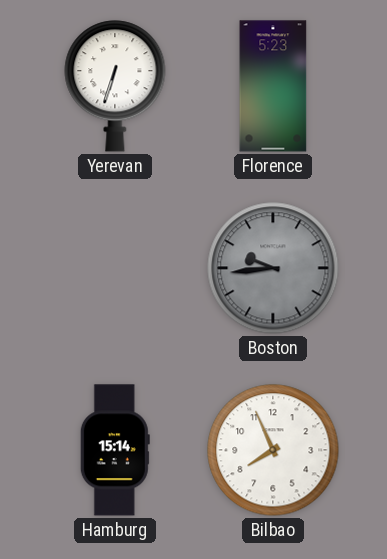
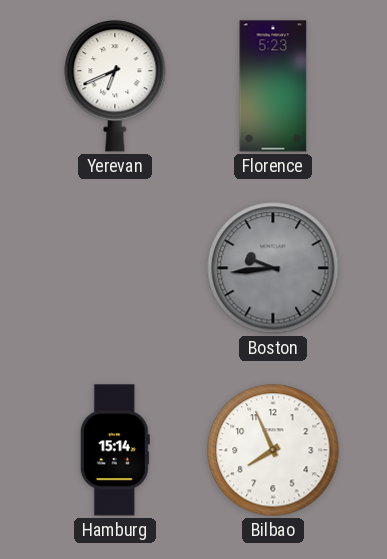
Yerevan: 6:33 -> 6:41 (115, 86)
